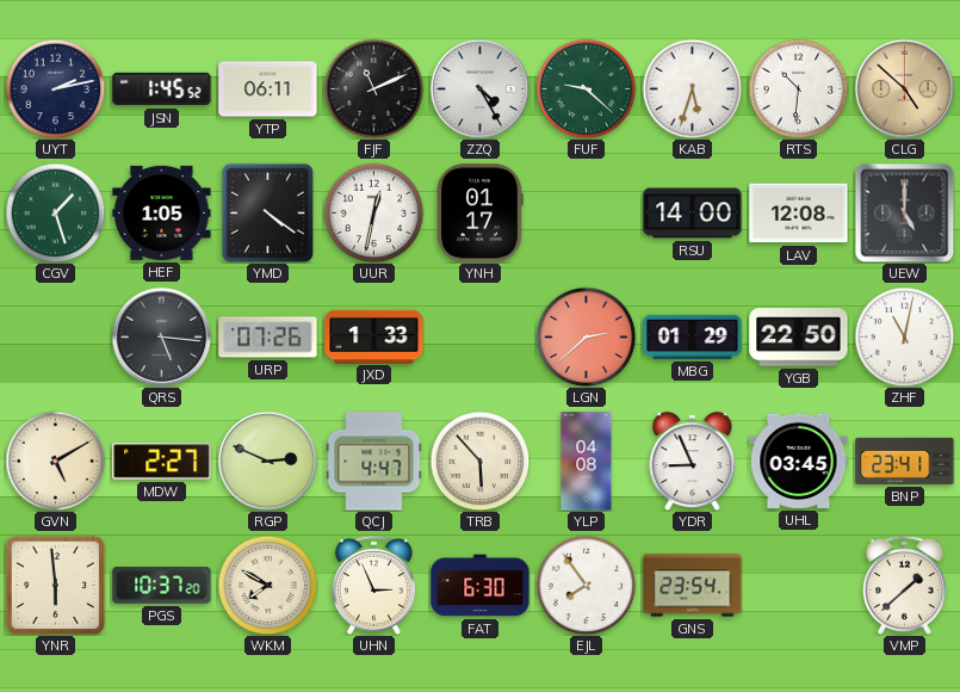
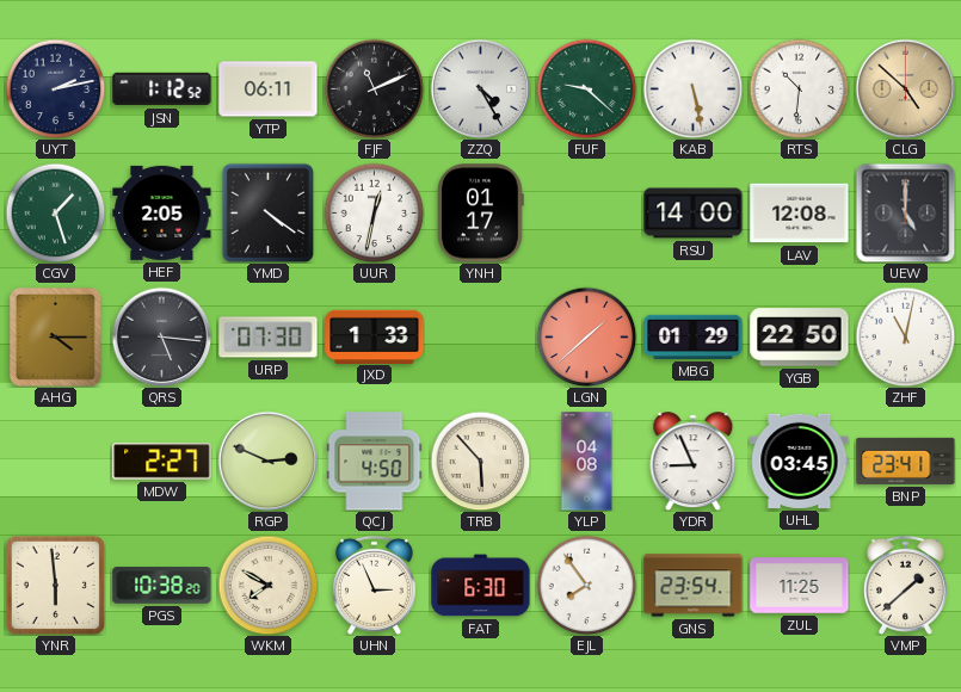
JSN: 1:45 -> 1:12 (162, 89)
KAB: 5:33 -> 5:28 (692, 88)
HEF: 1:05 -> 2:05 (162, 212)
AHG: none -> 4:15 (55, 336)
URP: 07:26 -> 07:30 (269, 338)
LGN: 2:38 -> 1:38 (586, 336)
GVN: 5:10 -> none (55, 461)
QCJ: 4:47 -> 4:50 (375, 462)
PGS: 10:37 -> 10:38 (162, 586)
ZUL: none -> 11:25 (800, 586)
